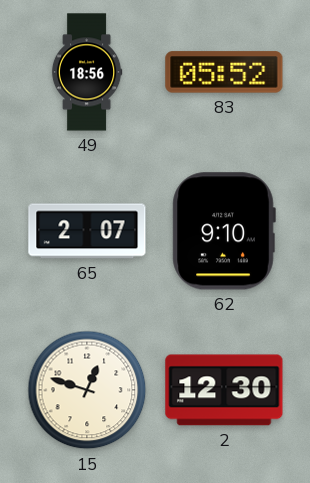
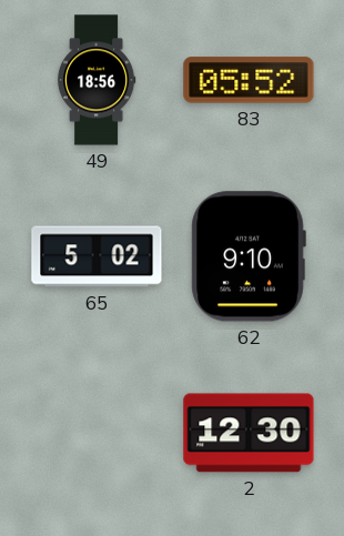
65: 2:07 -> 5:02 (97, 256)
15: 12:48 -> none (87, 390)
